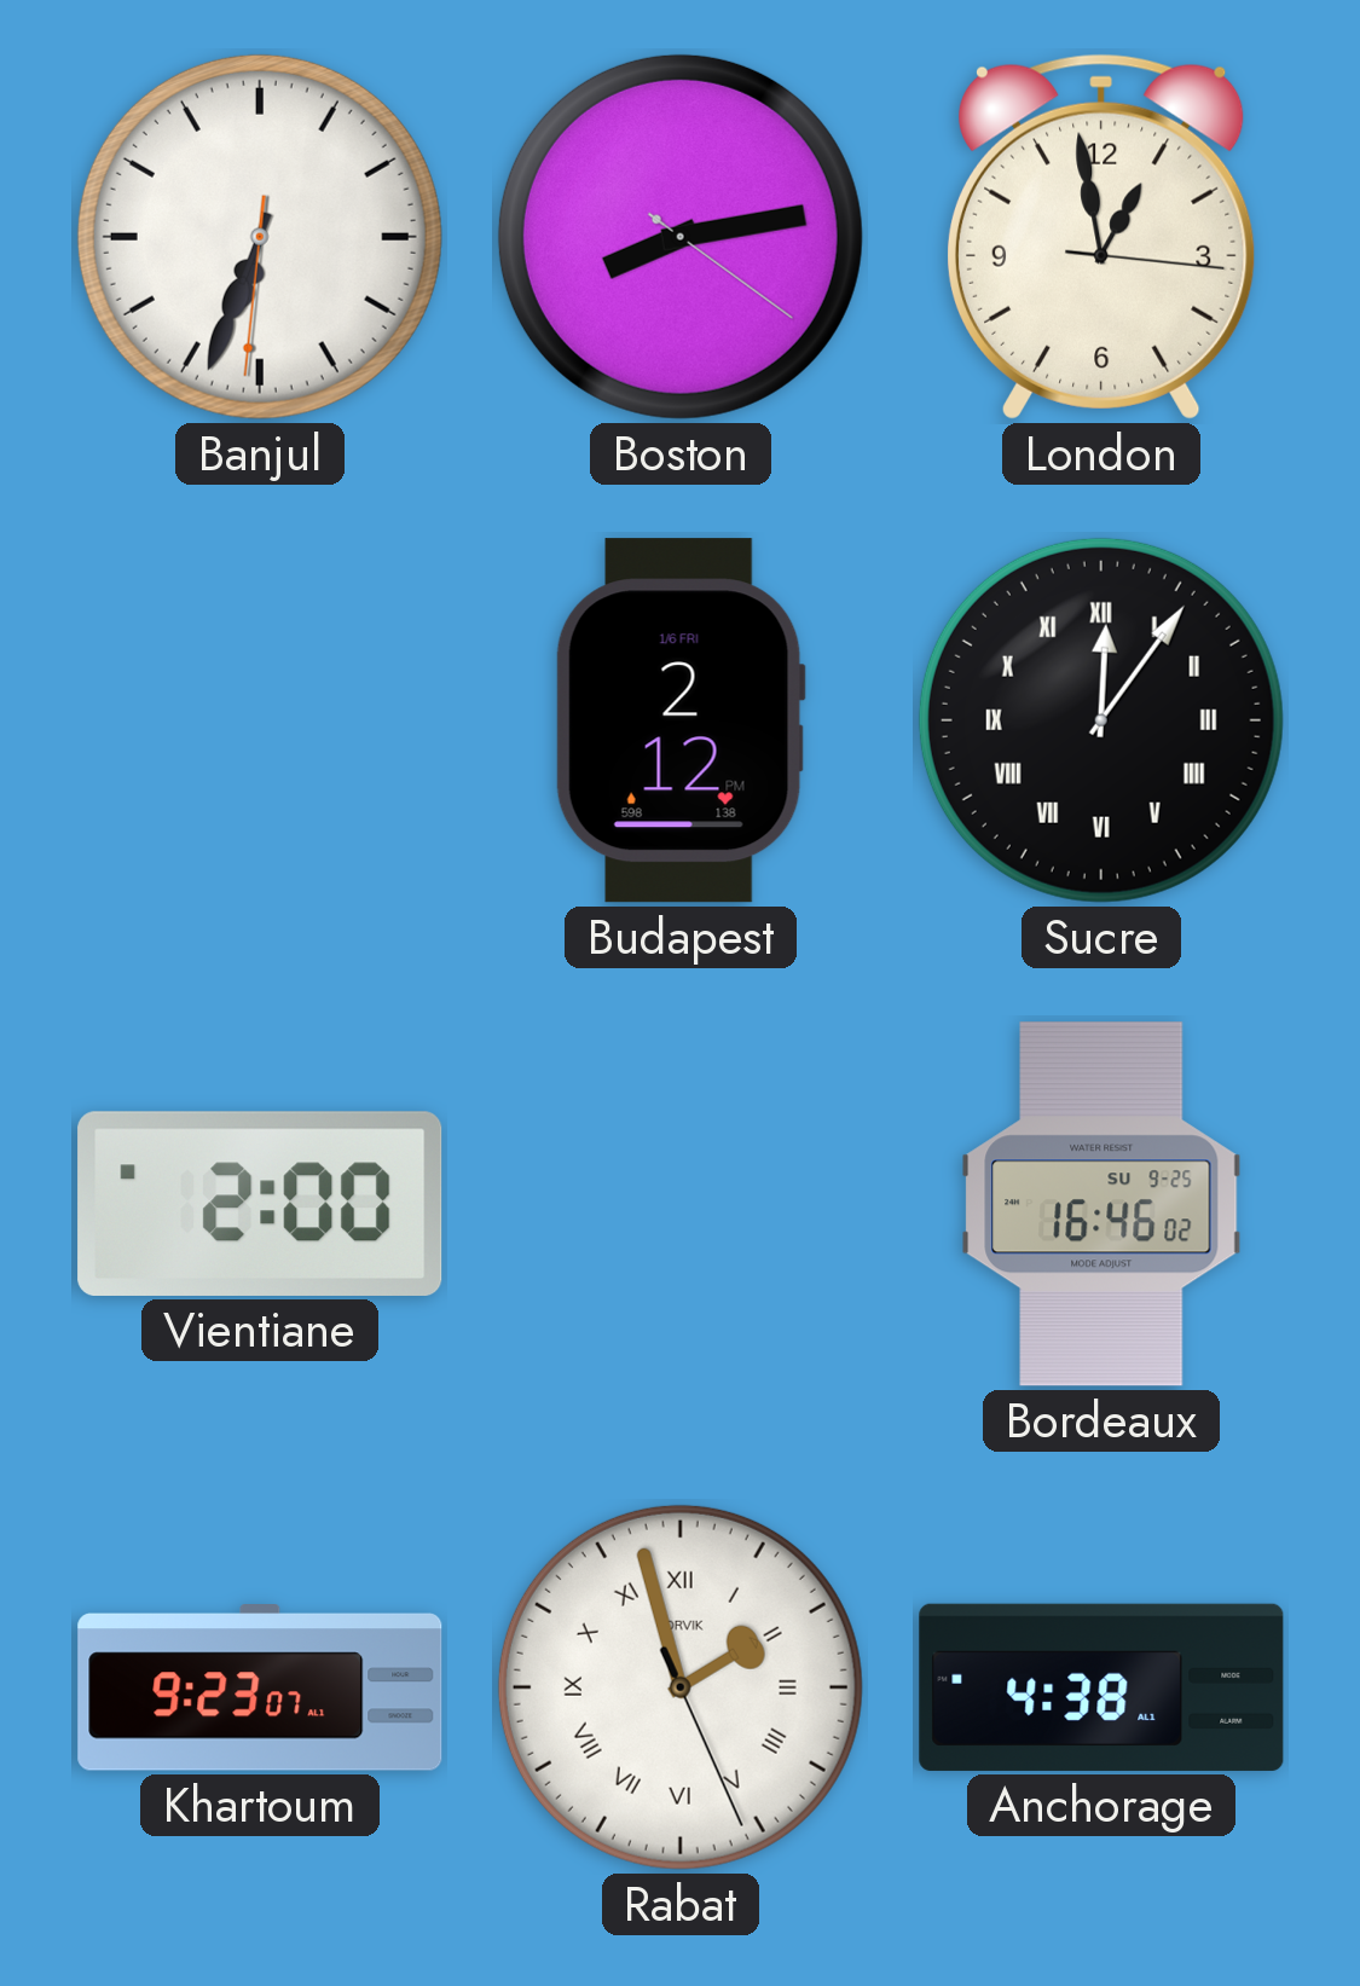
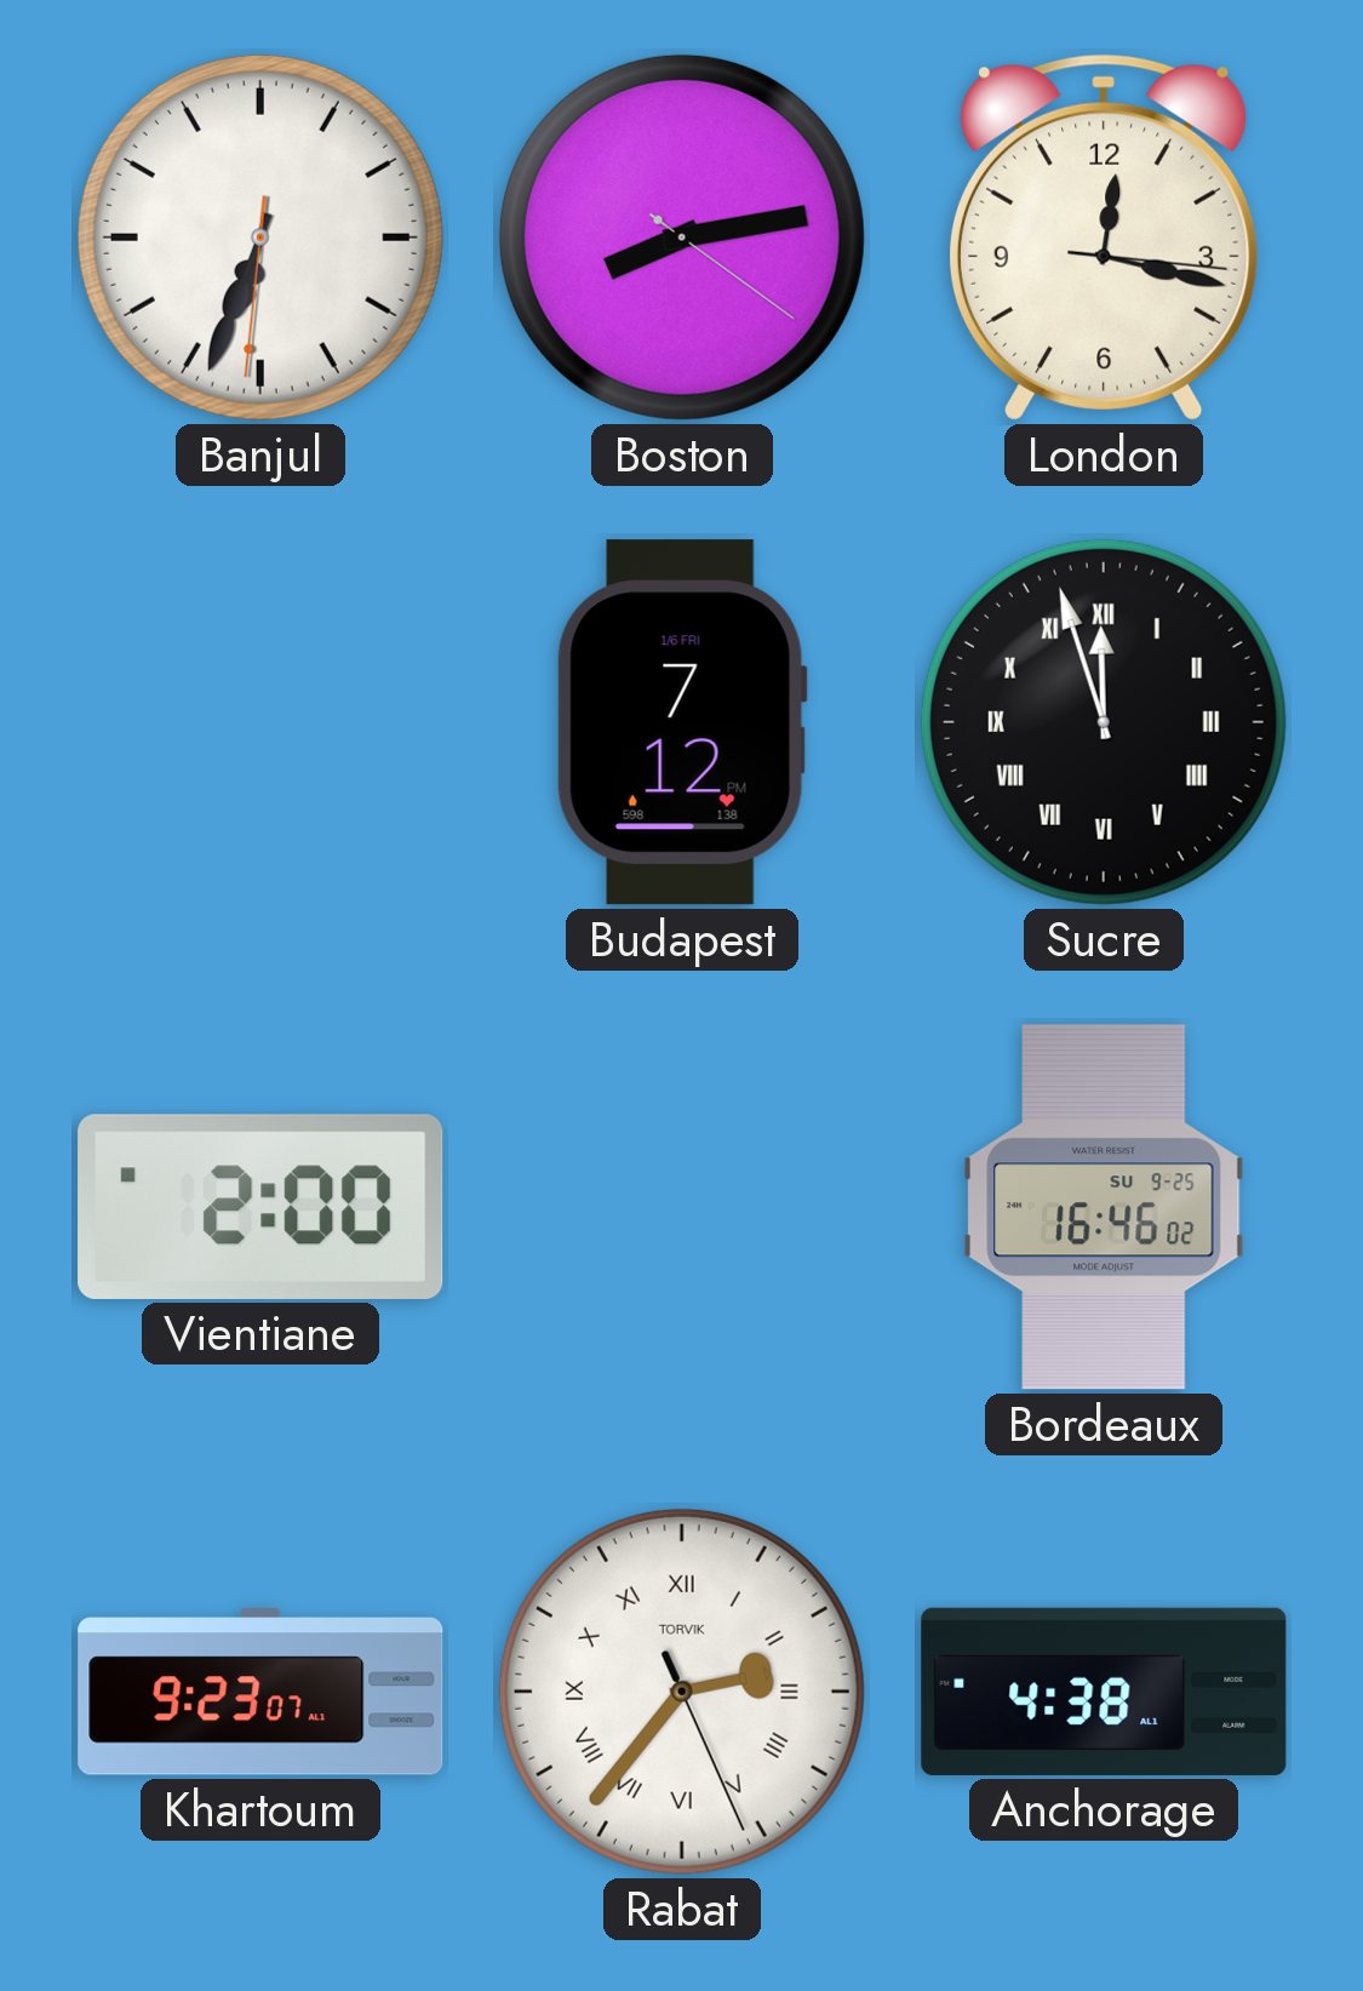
London: 12:58 -> 12:17 (1104, 238)
Budapest: 2:12 -> 7:12 (682, 722)
Sucre: 12:06 -> 11:57 (1104, 722)
Rabat: 1:57 -> 2:36 (682, 1692)
